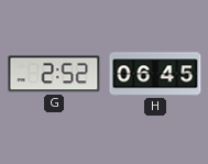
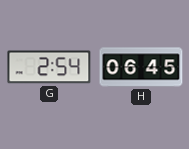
G: 2:52 -> 2:54 (49, 67)
